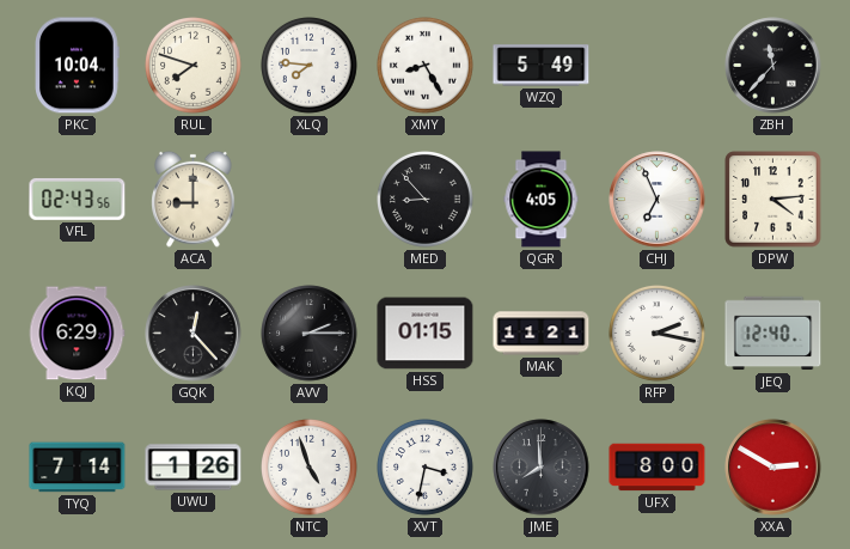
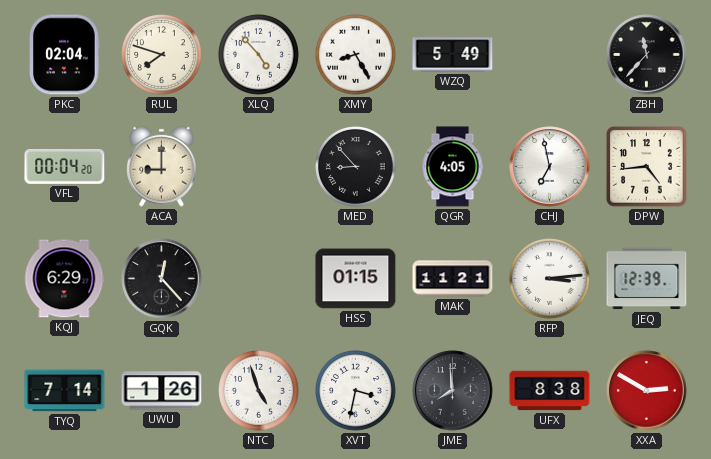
PKC: 10:04 -> 02:04 (65, 55)
XLQ: 7:46 -> 4:53 (259, 55)
VFL: 02:43 -> 00:04 (65, 166)
CHJ: 6:56 -> 6:58 (550, 167)
DPW: 4:14 -> 4:44 (647, 167)
AVV: 2:15 -> none (310, 334)
RFP: 2:17 -> 3:14 (550, 279)
JEQ: 12:40 -> 12:39 (647, 279)
UFX: 8:00 -> 8:38 (550, 391)
